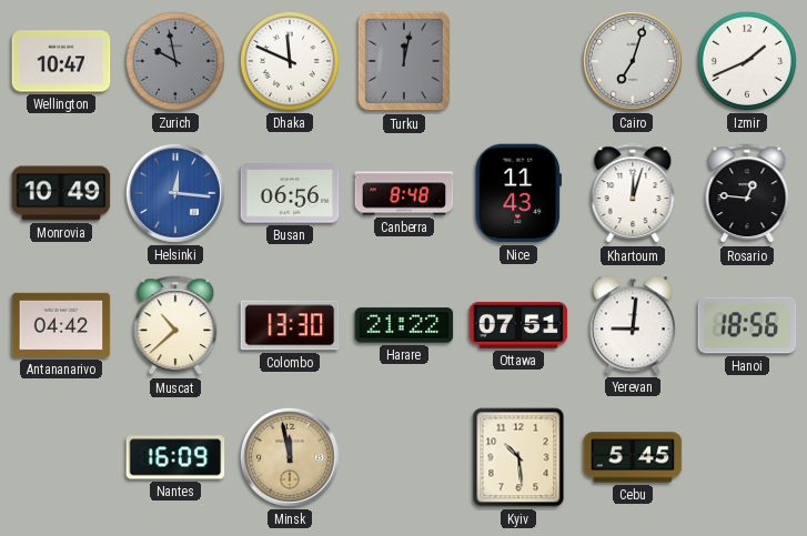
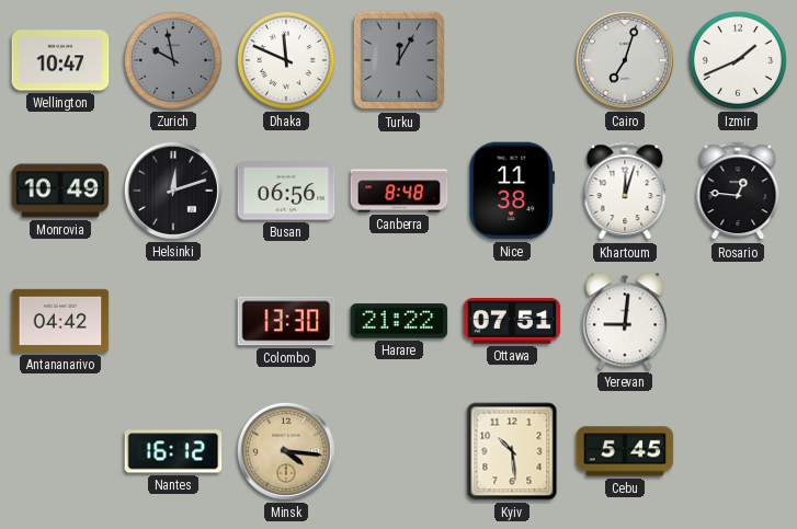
Turku: 12:02 -> 12:05 (399, 60)
Helsinki: 12:16 -> 12:12 (173, 191)
Helsinki dial: blue -> black (173, 191)
Nice: 11:43 -> 11:38 (512, 191)
Muscat: 10:38 -> none (175, 326)
Hanoi: 18:56 -> none (747, 325)
Nantes: 16:09 -> 16:12 (173, 451)
Minsk: 11:58 -> 4:16 (286, 451)
